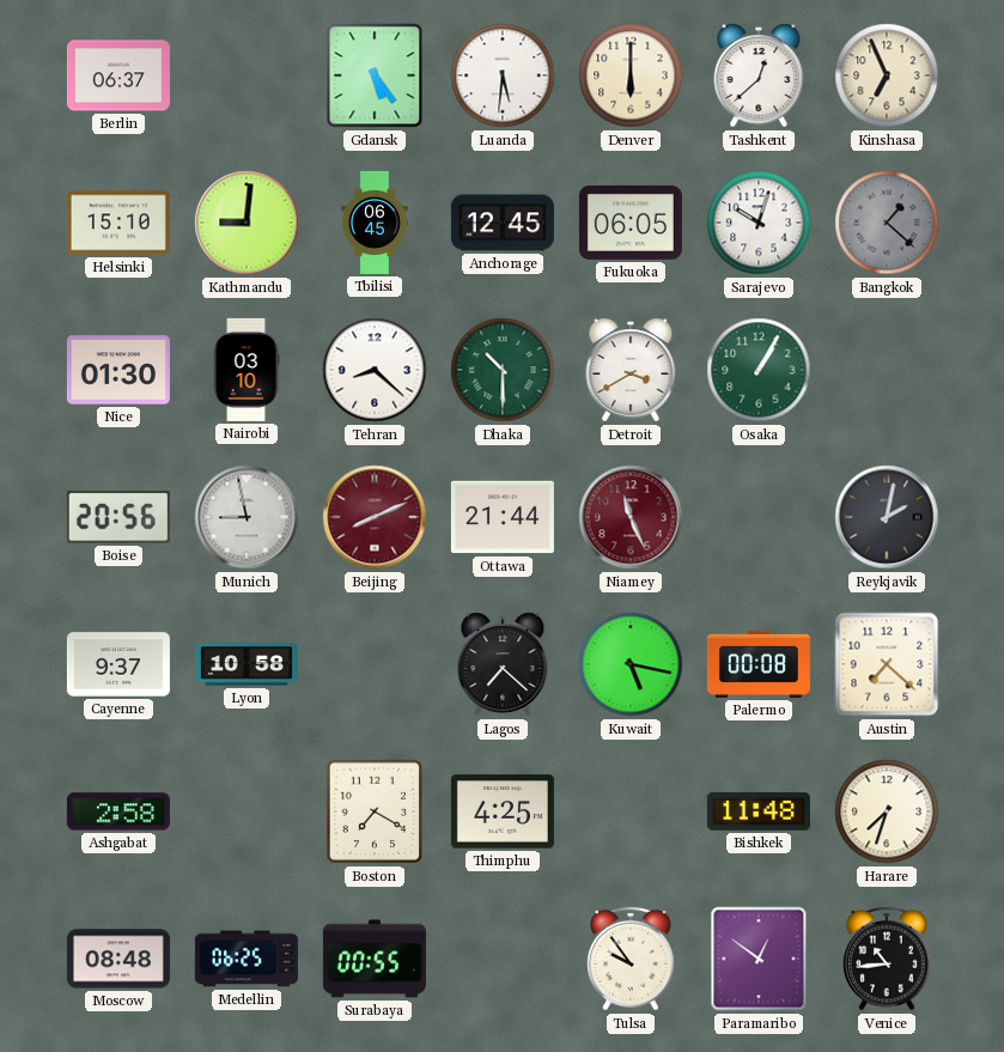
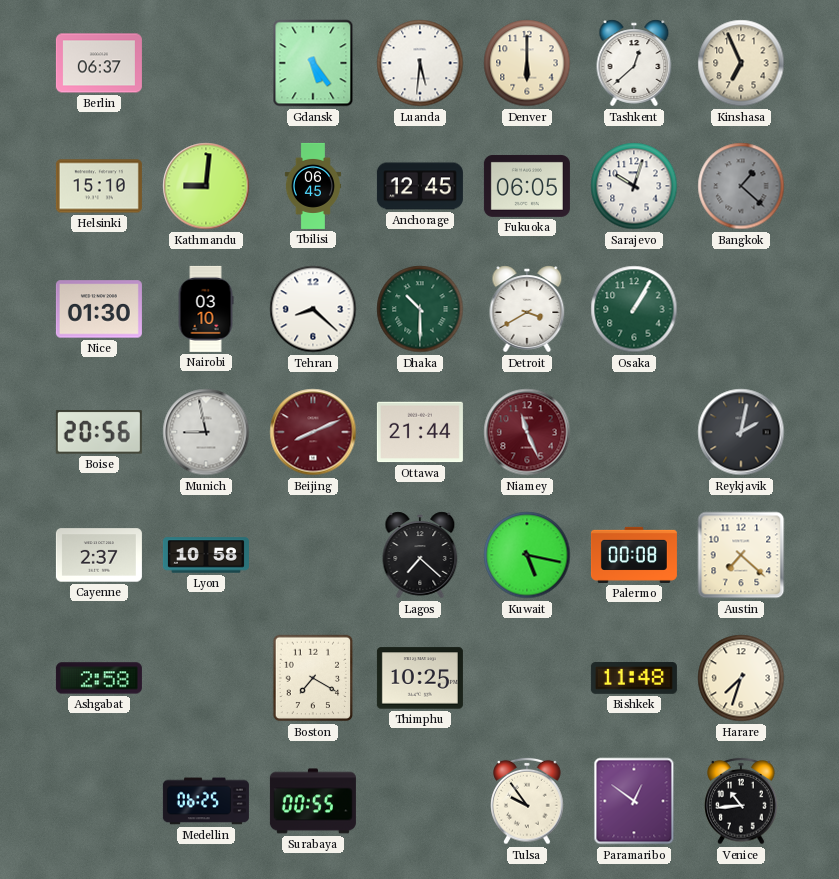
Cayenne: 9:37 -> 2:37 (99, 555)
Thimphu: 4:25 -> 10:25 (420, 678)
Moscow: 08:48 -> none (118, 959)
